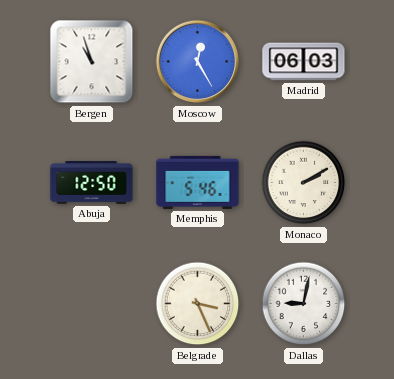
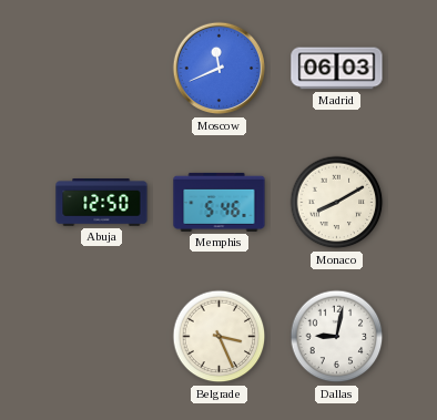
Bergen: 10:57 -> none (92, 62)
Moscow: 12:25 -> 11:41 (220, 69)
Monaco: 2:10 -> 8:10 (337, 203)
